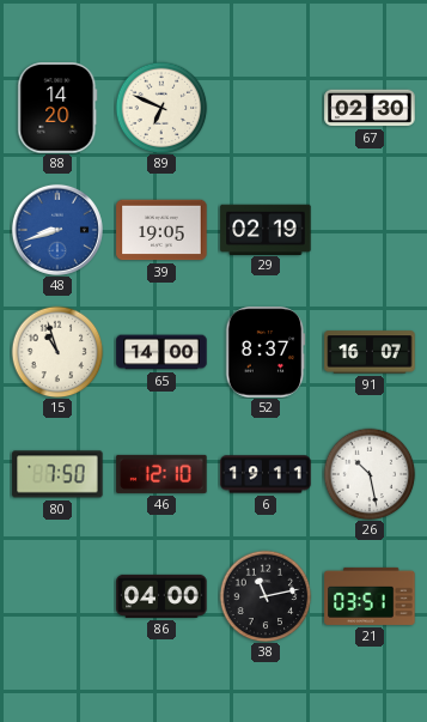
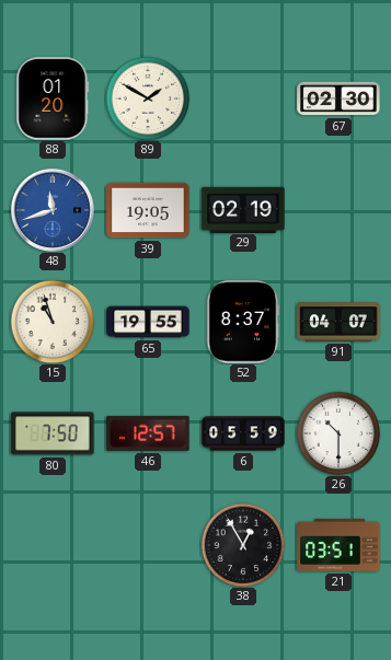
88: 14:20 -> 01:20 (53, 99)
89: 6:49 -> 1:50 (148, 99)
48: 8:42 -> 11:42 (53, 210)
65: 14:00 -> 19:55 (148, 322)
91: 16:07 -> 04:07 (338, 322)
46: 12:10 -> 12:57 (148, 433)
6: 19:11 -> 05:59 (243, 433)
26: 10:28 -> 10:30 (338, 433)
86: 04:00 -> none (161, 596)
38: 11:13 -> 12:55 (243, 545)
